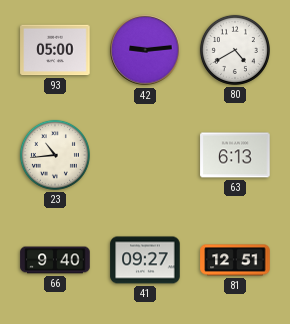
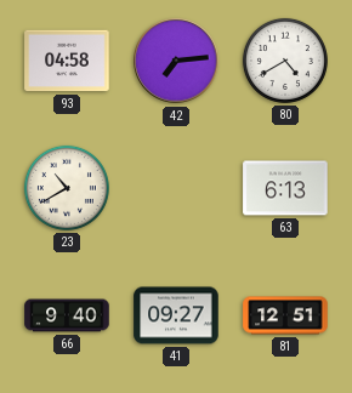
93: 05:00 -> 04:58 (67, 61)
42: 9:14 -> 7:14 (176, 61)
23: 10:44 -> 10:40 (67, 188)
